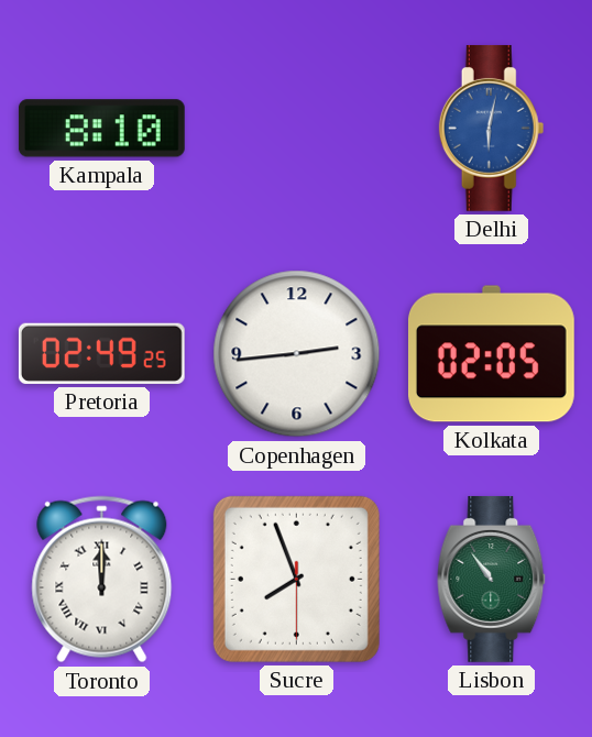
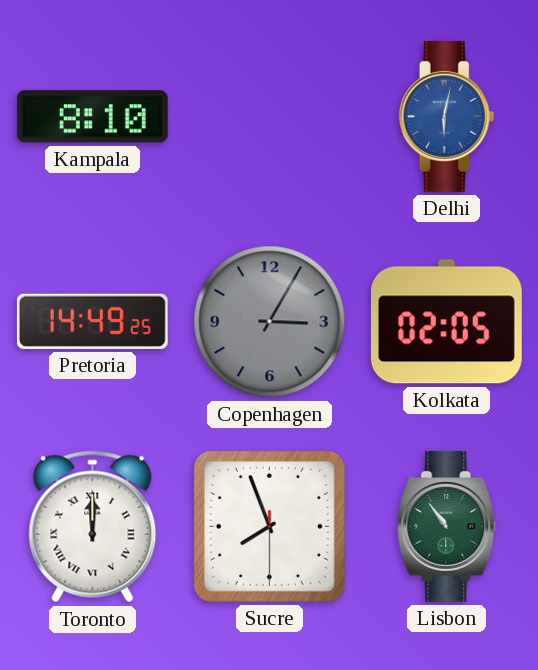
Pretoria: 02:49 -> 14:49 (92, 321)
Copenhagen: 2:44 -> 3:05 (270, 322)
Copenhagen dial: white -> grey (270, 322)
